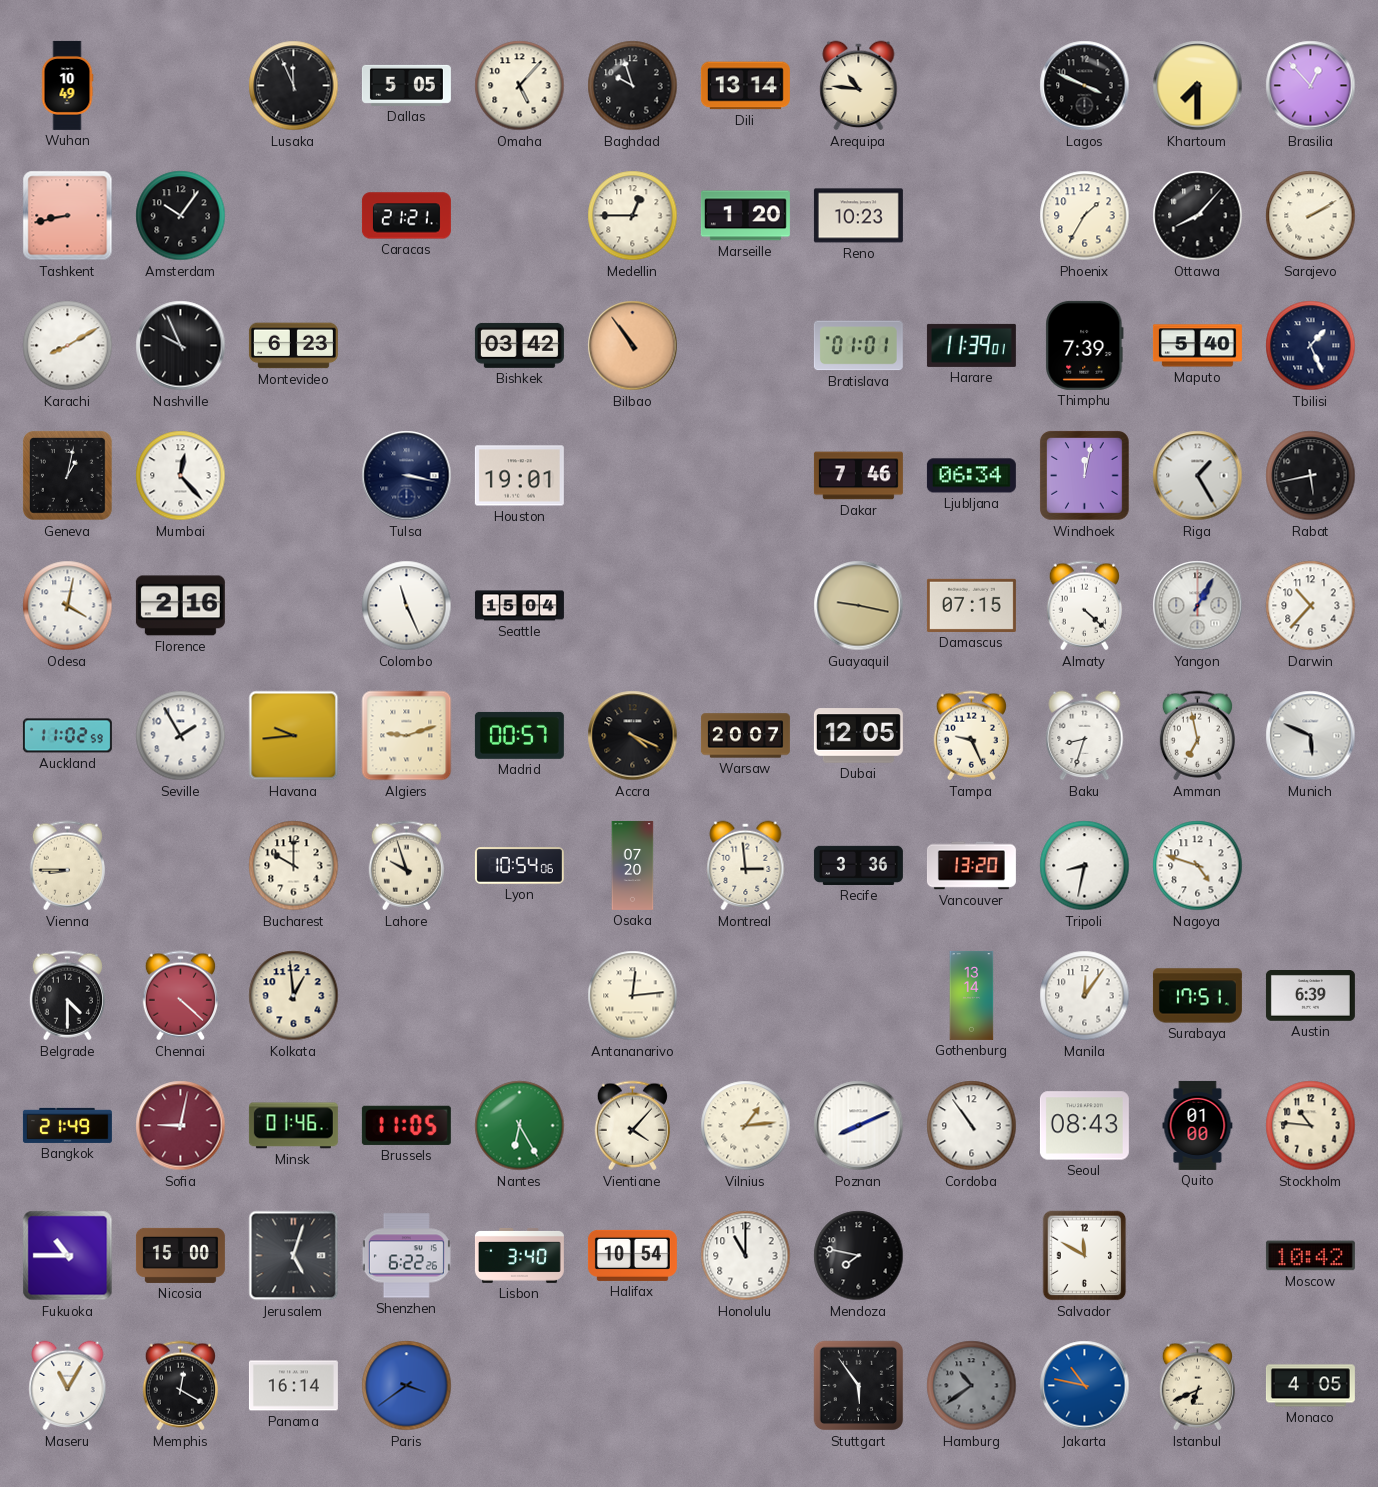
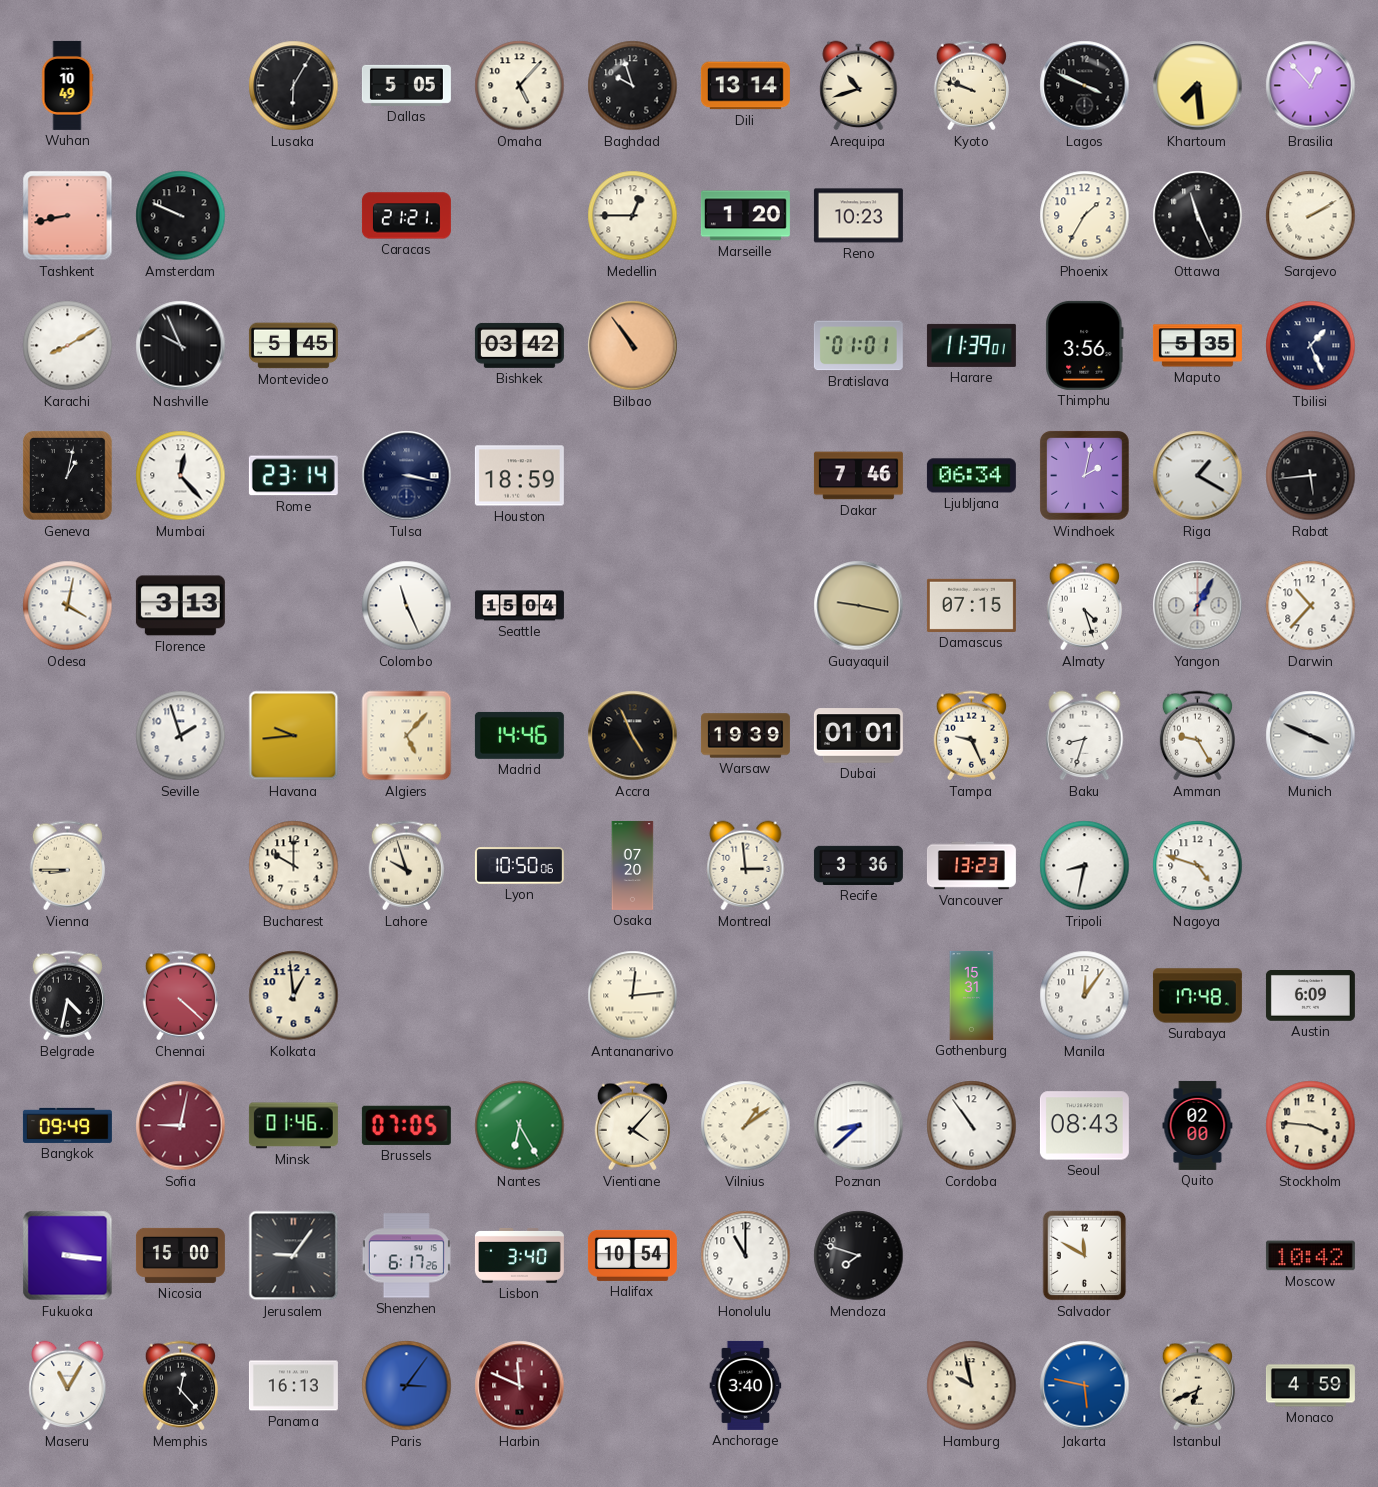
Lusaka: 11:56 -> 6:05 (294, 86)
Arequipa: 10:46 -> 10:42 (859, 86)
Kyoto: none -> 9:48 (971, 86)
Khartoum: 7:30 -> 7:29 (1198, 86)
Amsterdam: 10:06 -> 9:49 (181, 216)
Ottawa: 8:07 -> 11:26 (1198, 216)
Montevideo: 6:23 -> 5:45 (293, 346)
Thimphu: 7:39 -> 3:56 (1085, 345)
Maputo: 5:40 -> 5:35 (1197, 346)
Rome: none -> 23:14 (293, 476)
Houston: 19:01 -> 18:59 (519, 476)
Windhoek: 12:02 -> 2:02 (1085, 476)
Riga: 1:25 -> 1:20 (1198, 476)
Rabat: 5:43 -> 5:44 (1311, 476)
Florence: 2:16 -> 3:13 (180, 606)
Almaty: 4:22 -> 4:27 (1084, 606)
Auckland: 11:02 -> none (67, 736)
Seville: 1:55 -> 1:57 (181, 736)
Algiers: 9:12 -> 5:07 (407, 736)
Madrid: 00:57 -> 14:46 (519, 735)
Accra: 4:19 -> 4:56 (633, 736)
Warsaw: 20:07 -> 19:39 (745, 736)
Dubai: 12:05 -> 01:01 (858, 736)
Amman: 6:58 -> 9:25 (1197, 736)
Munich: 5:49 -> 3:49 (1311, 736)
Lyon: 10:54 -> 10:50 (519, 866)
Vancouver: 13:20 -> 13:23 (971, 866)
Belgrade: 4:30 -> 4:32 (67, 996)
Gothenburg: 13:14 -> 15:31 (972, 995)
Surabaya: 17:51 -> 17:48 (1197, 996)
Austin: 6:39 -> 6:09 (1310, 996)
Bangkok: 21:49 -> 09:49 (67, 1125)
Brussels: 11:05 -> 07:05 (406, 1125)
Vilnius: 1:14 -> 1:09 (746, 1126)
Poznan: 8:11 -> 8:38 (859, 1126)
Quito: 01:00 -> 02:00 (1198, 1125)
Stockholm: 10:46 -> 3:46 (1311, 1126)
Fukuoka: 10:45 -> 3:16 (68, 1256)
Jerusalem: 5:03 -> 9:06 (294, 1256)
Shenzhen: 6:22 -> 6:17 (406, 1256)
Mendoza: 7:47 -> 7:48 (859, 1256)
Memphis: 12:20 -> 12:23 (180, 1386)
Panama: 16:14 -> 16:13 (293, 1386)
Paris: 3:39 -> 3:06 (407, 1386)
Harbin: none -> 11:49 (520, 1386)
Anchorage: none -> 3:40 (746, 1385)
Stuttgart: 5:54 -> none (859, 1386)
Hamburg: 10:39 -> 9:58 (972, 1386)
Hamburg dial: grey -> cream (972, 1386)
Jakarta: 10:47 -> 5:47 (1085, 1386)
Monaco: 4:05 -> 4:59 (1310, 1386)
